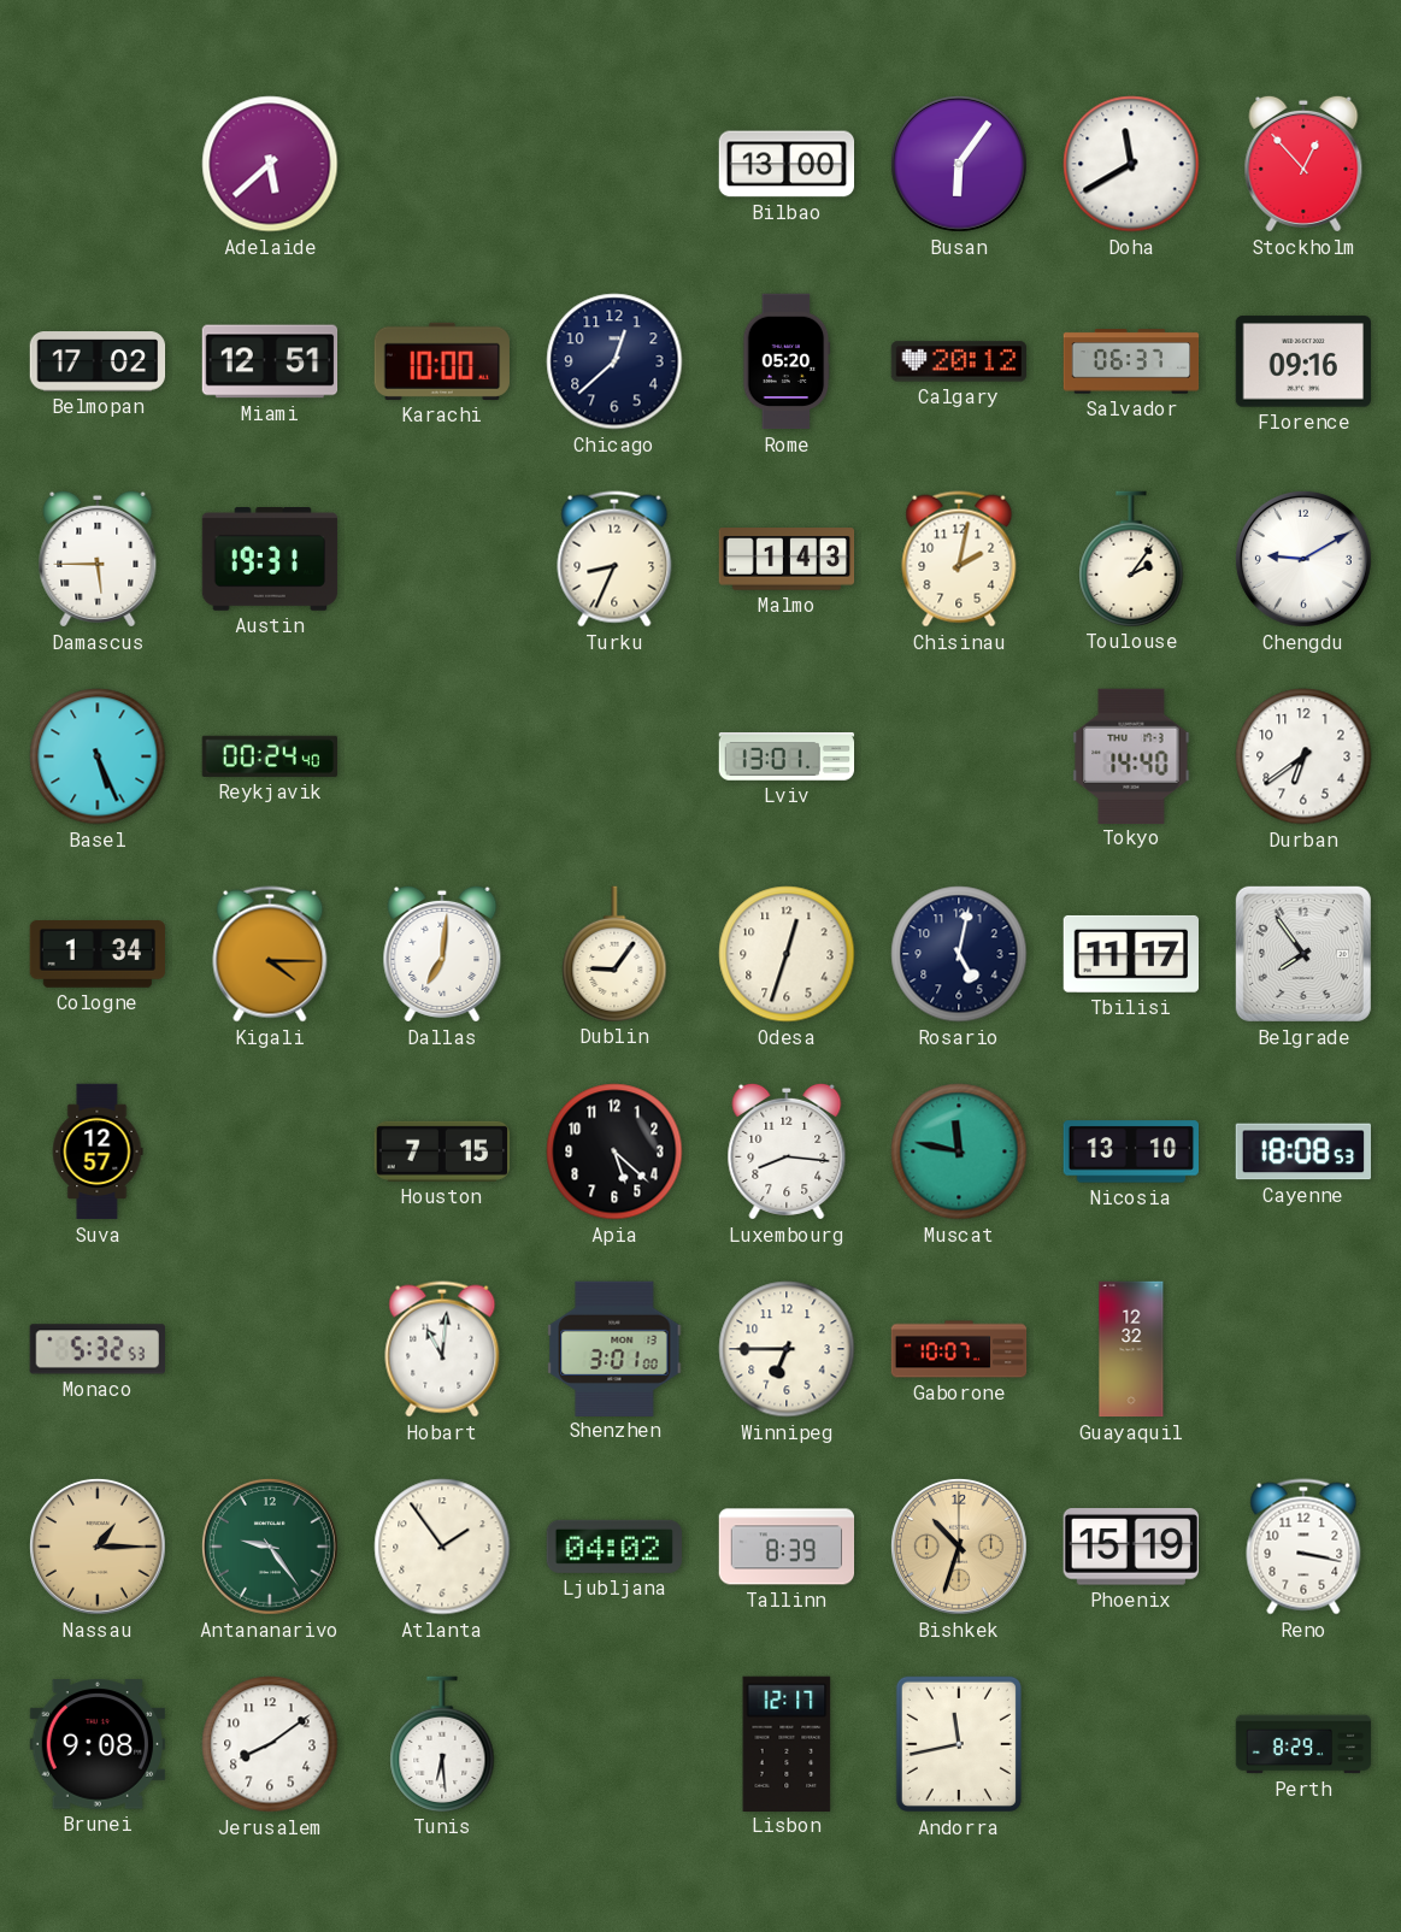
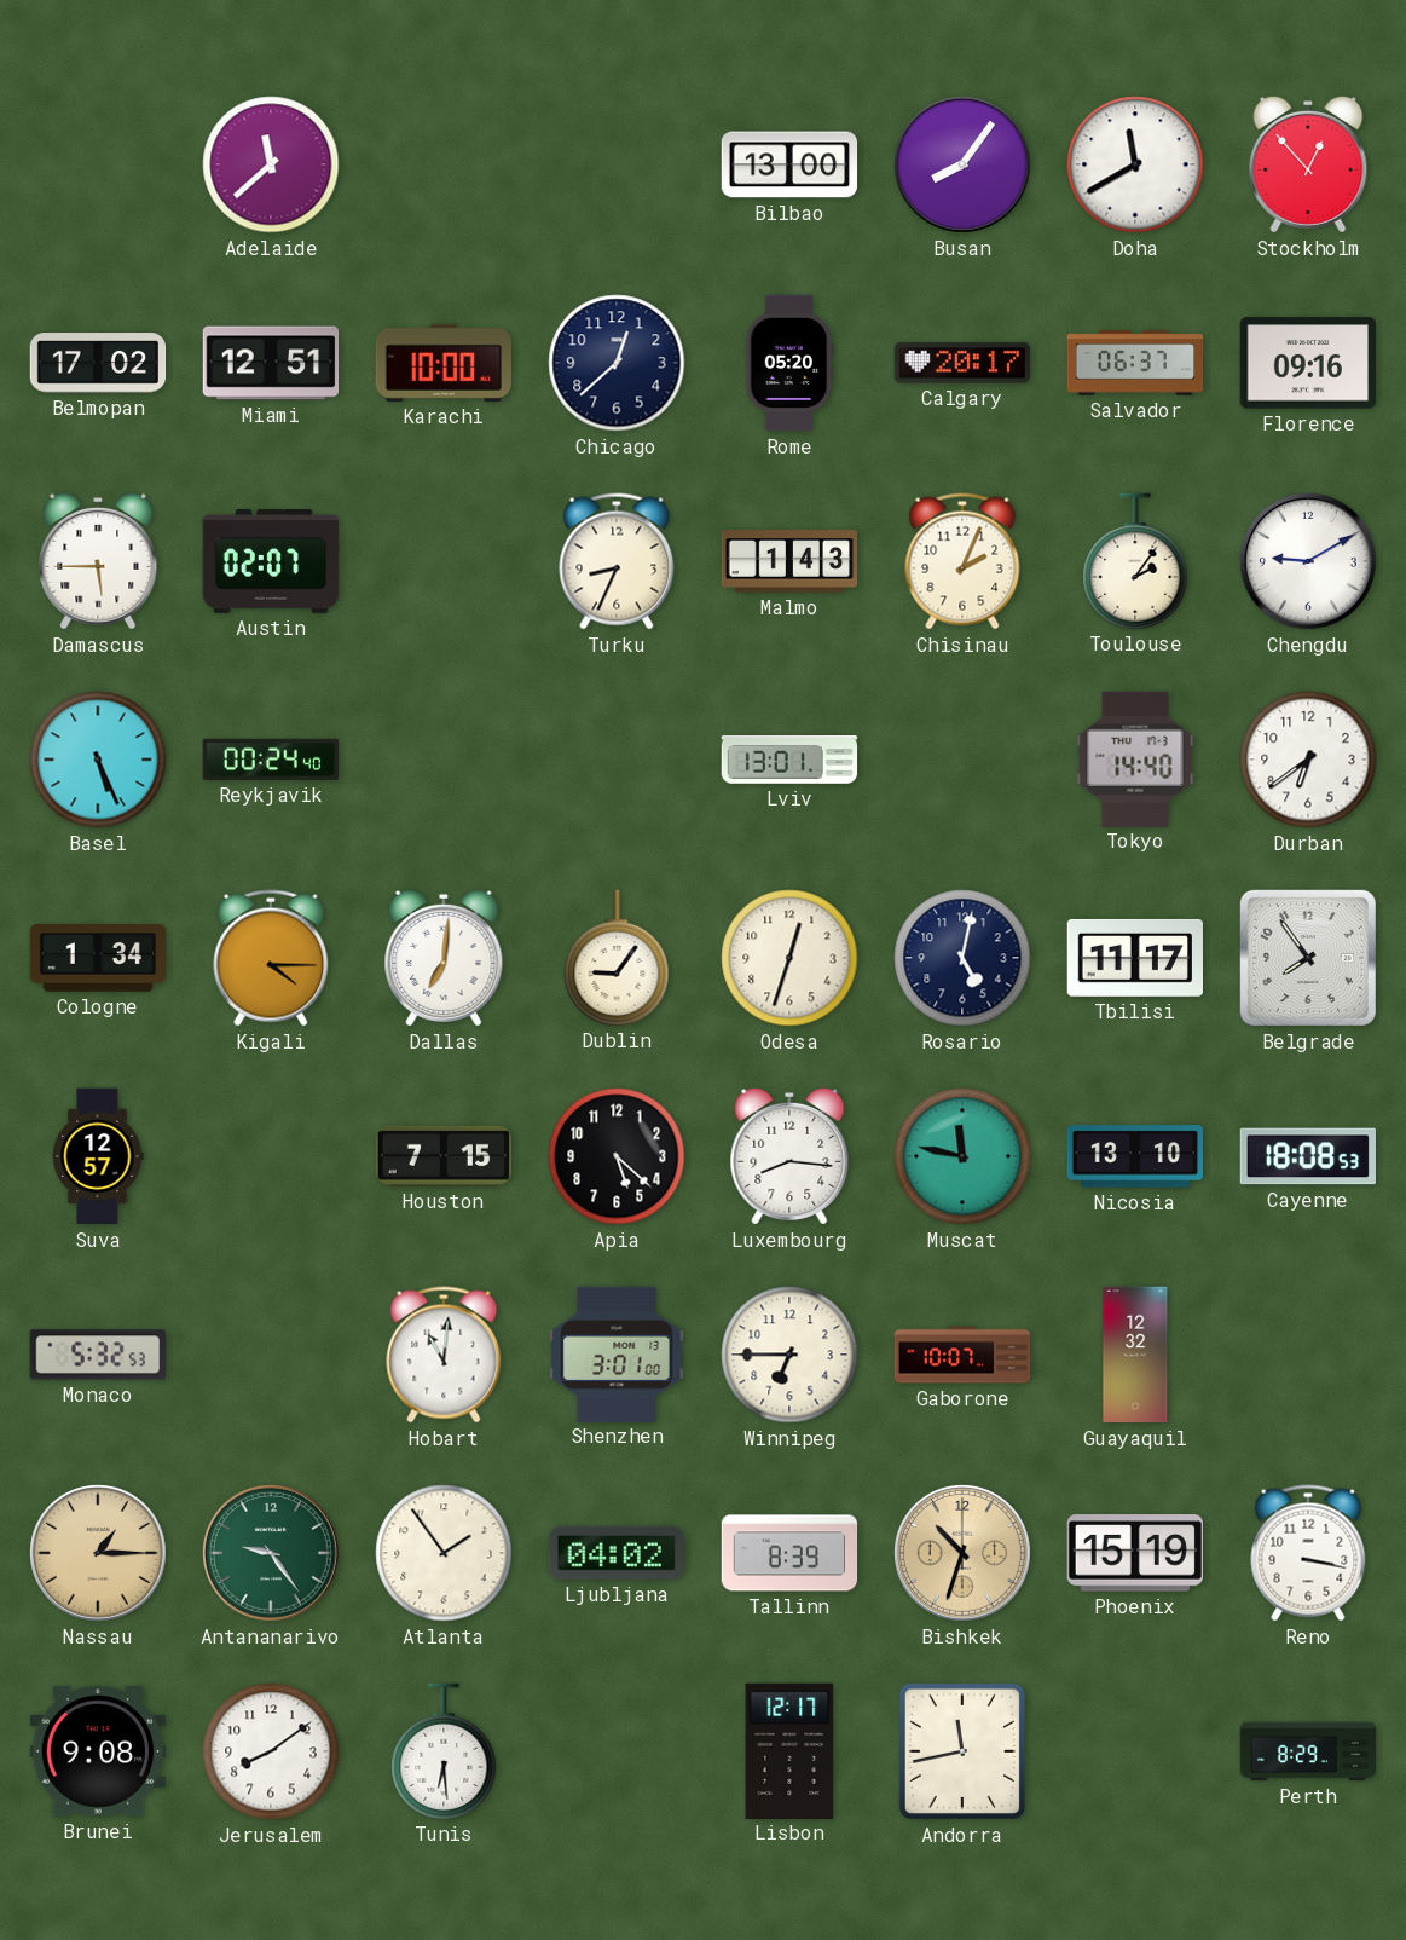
Adelaide: 5:38 -> 11:38 (271, 164)
Busan: 6:06 -> 8:06 (962, 164)
Calgary: 20:12 -> 20:17 (962, 363)
Austin: 19:31 -> 02:07 (271, 562)
Chisinau: 2:02 -> 2:04 (962, 561)
